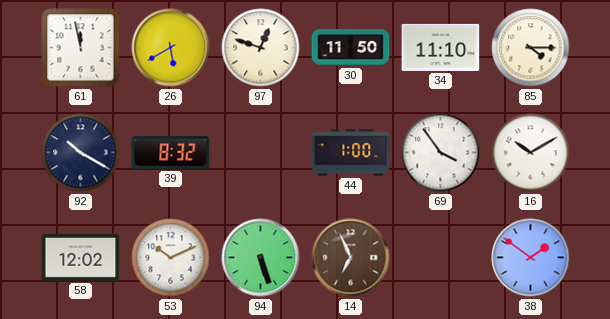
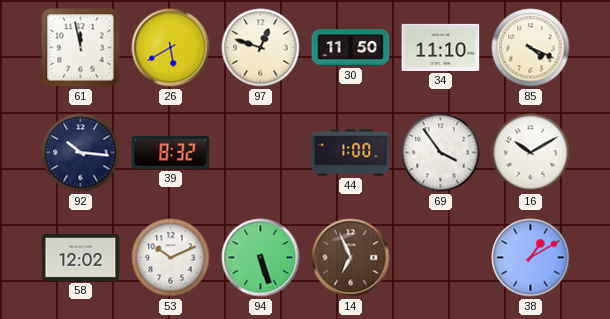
85: 4:15 -> 4:19 (531, 48)
92: 10:20 -> 10:16 (81, 153)
38: 1:51 -> 1:10 (531, 258)
